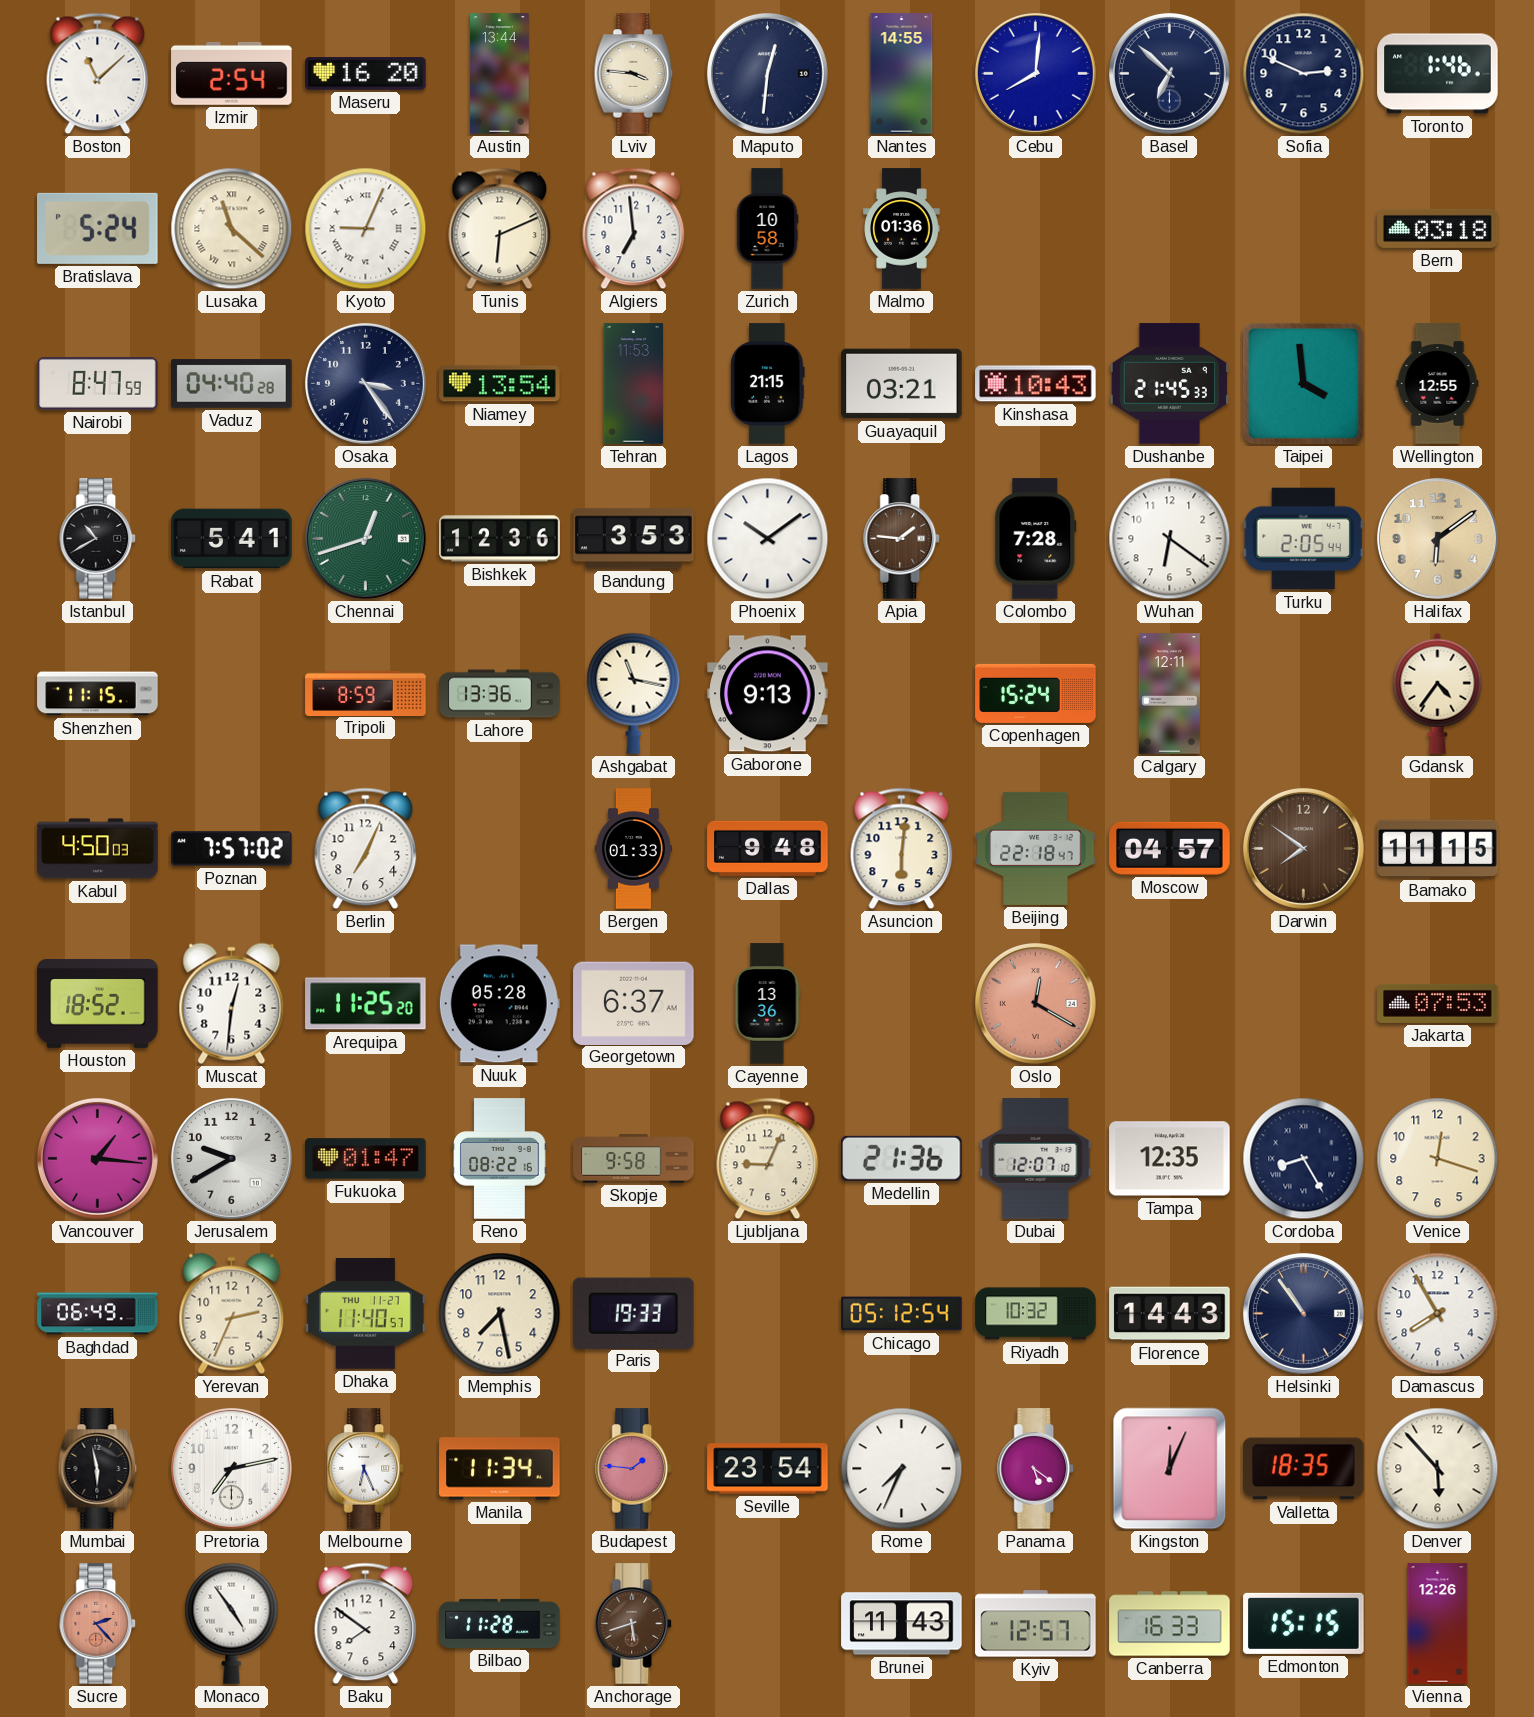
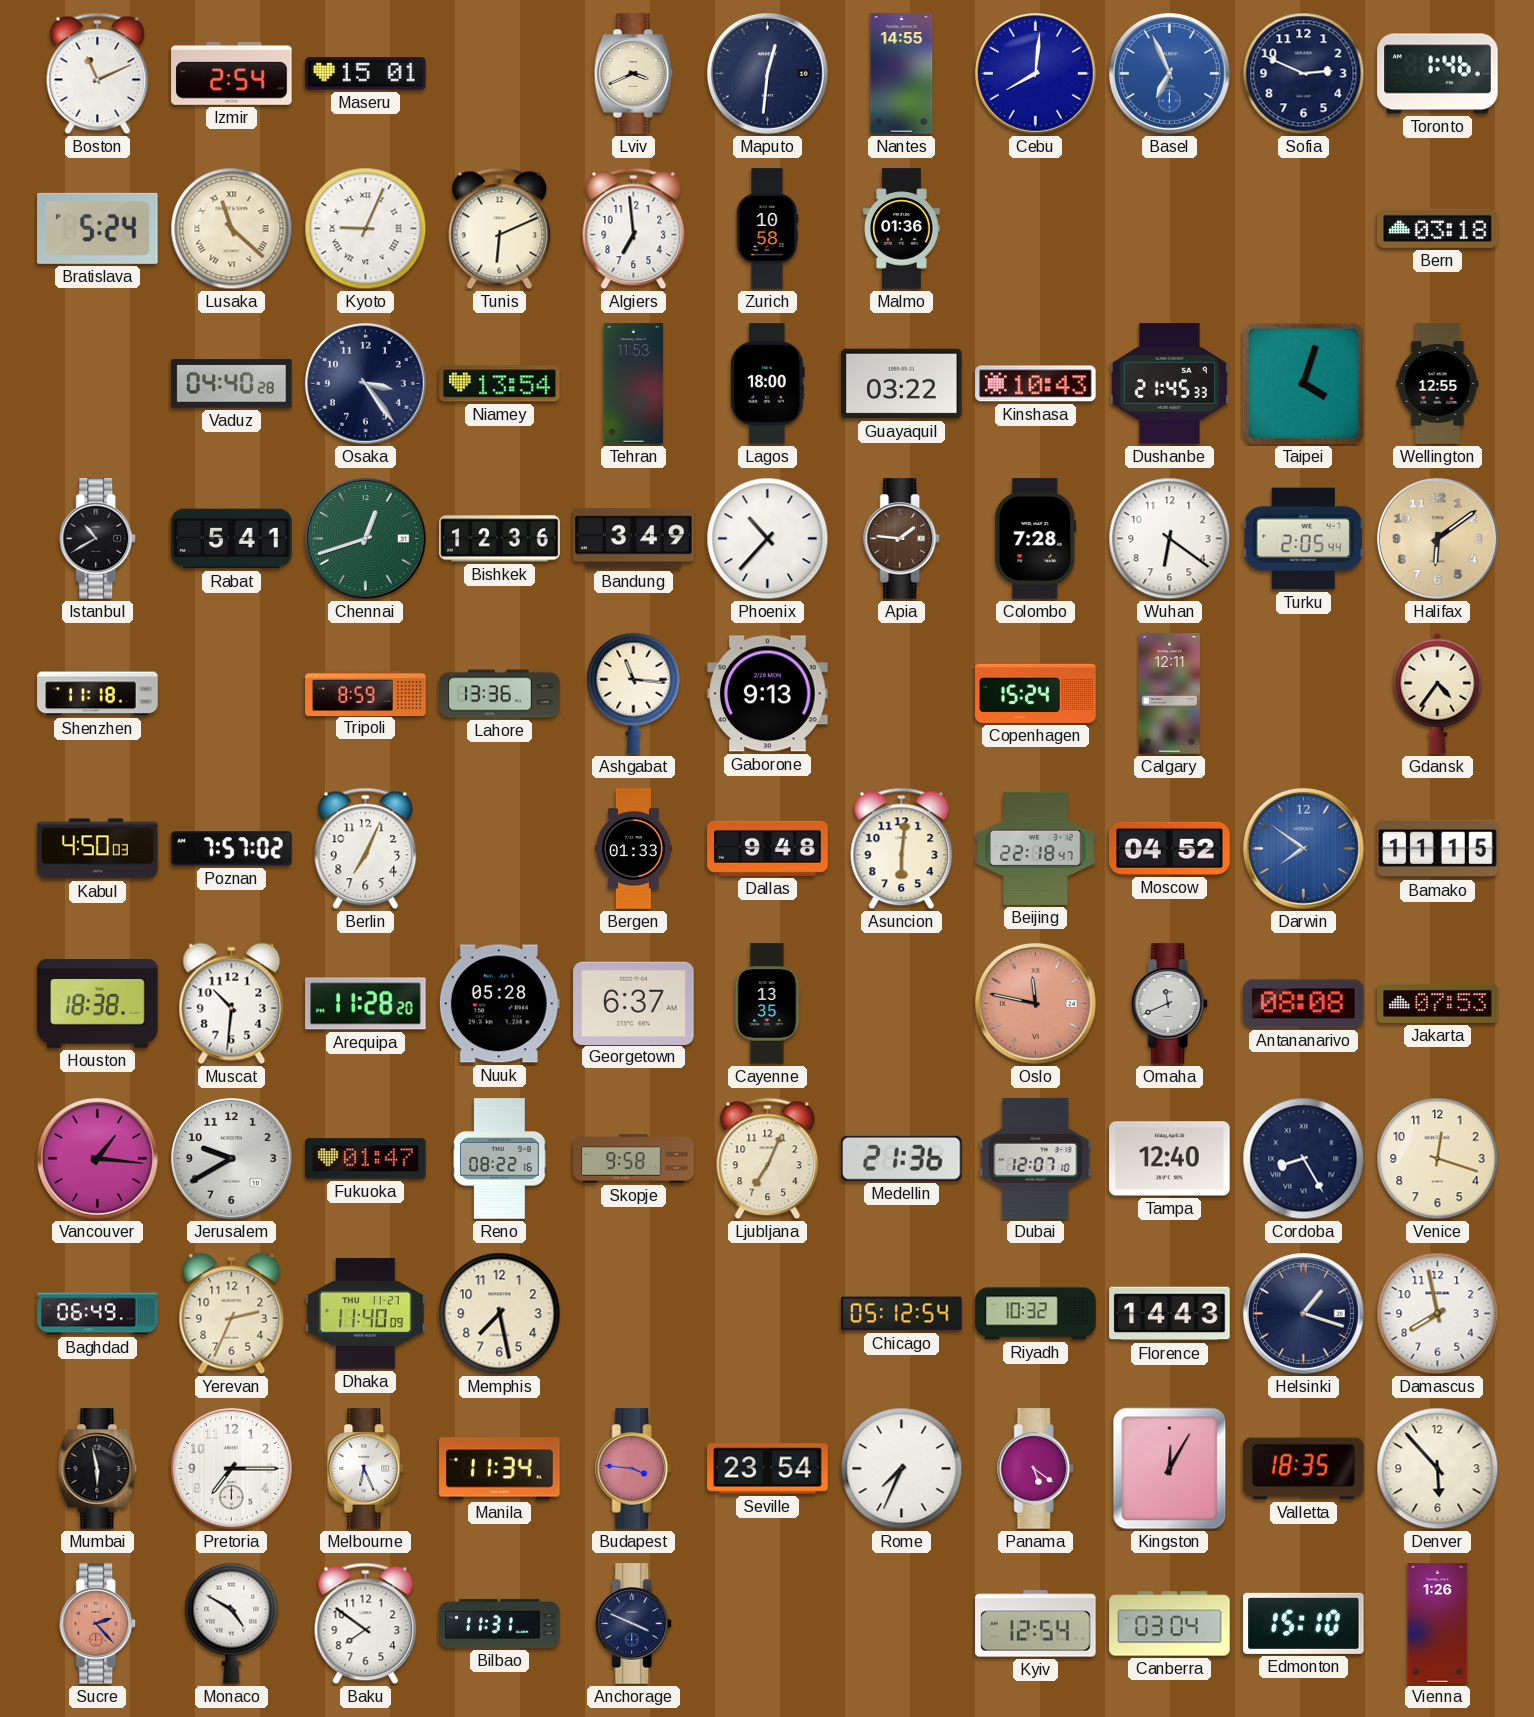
Boston: 11:08 -> 11:11 (98, 74)
Maseru: 16:20 -> 15:01 (366, 74)
Austin: 13:44 -> none (500, 74)
Lviv: 3:46 -> 3:41 (634, 74)
Basel: 6:52 -> 6:56 (1169, 73)
Basel dial: navy -> blue (1169, 73)
Nairobi: 8:47 -> none (98, 384)
Lagos: 21:15 -> 18:00 (768, 384)
Guayaquil: 03:21 -> 03:22 (902, 384)
Taipei: 3:59 -> 4:03 (1303, 383)
Bandung: 3:53 -> 3:49 (634, 539)
Phoenix: 10:09 -> 10:37 (768, 539)
Shenzhen: 11:15 -> 11:18 (98, 694)
Ashgabat: 11:17 -> 11:16 (634, 693)
Moscow: 04:57 -> 04:52 (1170, 848)
Darwin dial: brown -> blue (1303, 848)
Houston: 18:52 -> 18:38 (98, 1004)
Muscat: 12:31 -> 10:31 (232, 1004)
Arequipa: 11:25 -> 11:28 (366, 1004)
Cayenne: 13:36 -> 13:35 (768, 1004)
Oslo: 12:20 -> 11:47 (1035, 1003)
Omaha: none -> 11:41 (1170, 1004)
Antananarivo: none -> 08:08 (1304, 1004)
Ljubljana: 9:04 -> 7:04 (768, 1159)
Tampa: 12:35 -> 12:40 (1170, 1159)
Dhaka: 11:40:57 -> 11:40:09 (366, 1314)
Paris: 19:33 -> none (634, 1313)
Helsinki: 10:54 -> 1:18 (1303, 1313)
Damascus: 7:55 -> 7:58 (1438, 1314)
Pretoria: 7:13 -> 7:15 (231, 1468)
Budapest: 1:46 -> 3:46 (634, 1469)
Kingston: 12:04 -> 12:05 (1170, 1469)
Monaco: 4:54 -> 4:50 (232, 1623)
Bilbao: 11:28 -> 11:31 (500, 1623)
Anchorage: 5:42 -> 3:49 (634, 1624)
Anchorage dial: brown -> navy (634, 1624)
Brunei: 11:43 -> none (902, 1624)
Kyiv: 12:57 -> 12:54 (1036, 1624)
Canberra: 16:33 -> 03:04 (1170, 1624)
Edmonton: 15:15 -> 15:10 (1304, 1623)
Vienna: 12:26 -> 1:26 (1438, 1624)
